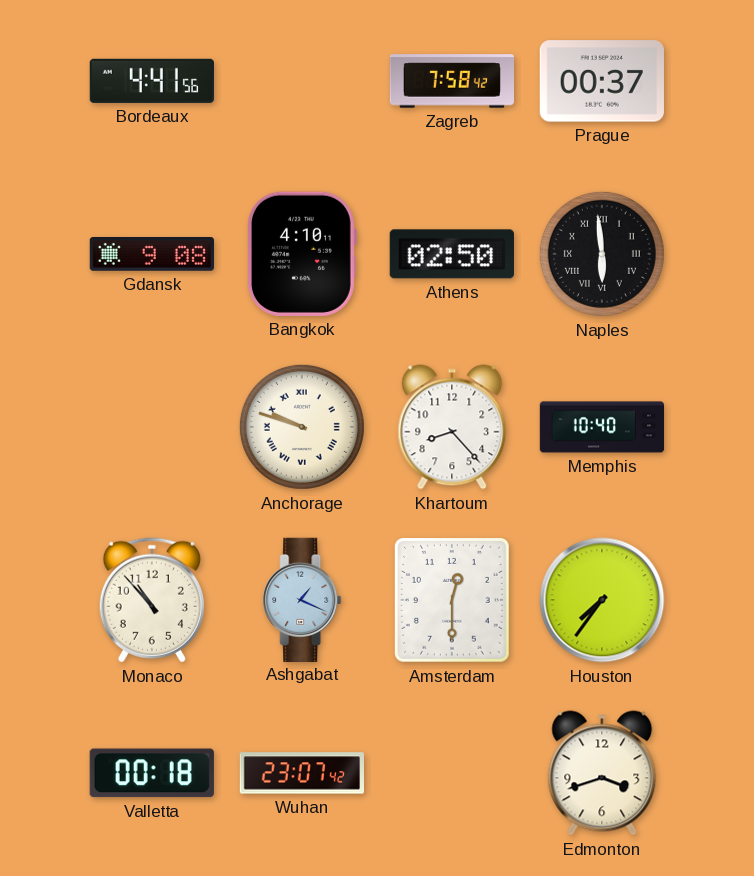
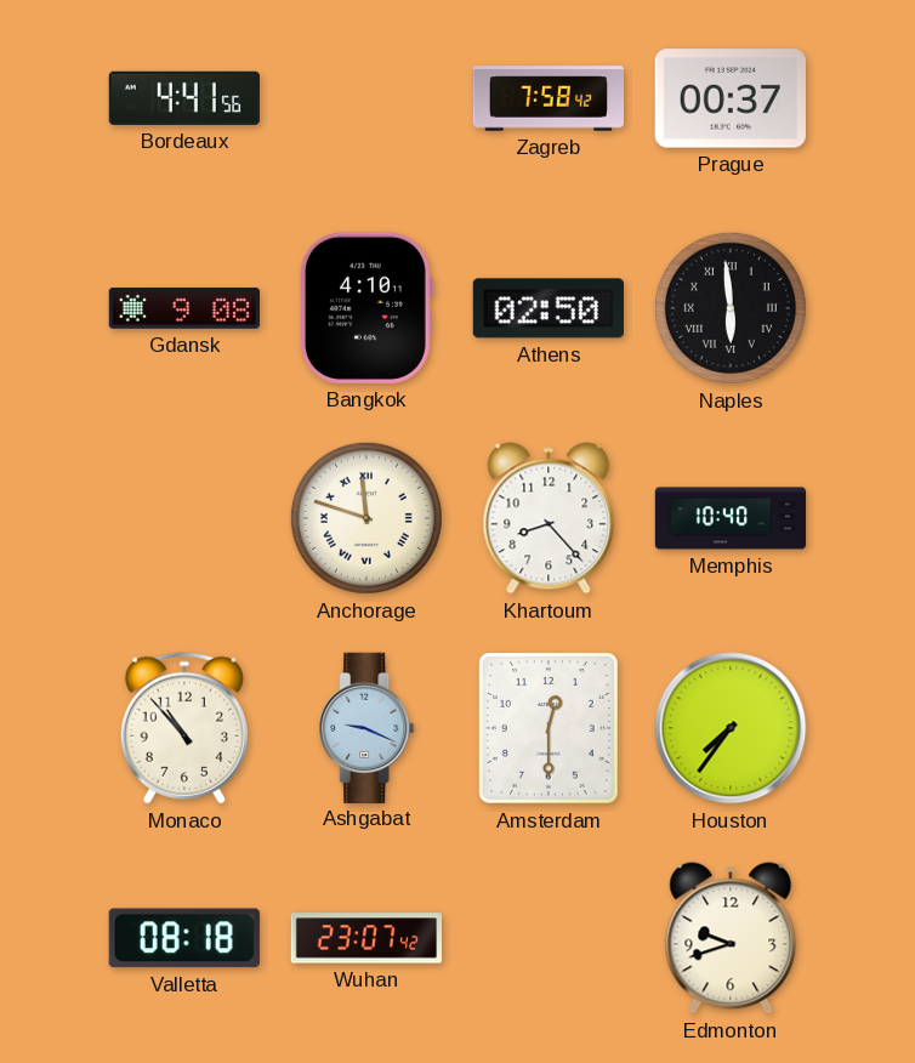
Anchorage: 9:48 -> 11:48 (366, 518)
Ashgabat: 1:19 -> 9:19 (366, 727)
Valletta: 00:18 -> 08:18 (184, 938)
Edmonton: 3:42 -> 9:42 (731, 938)
